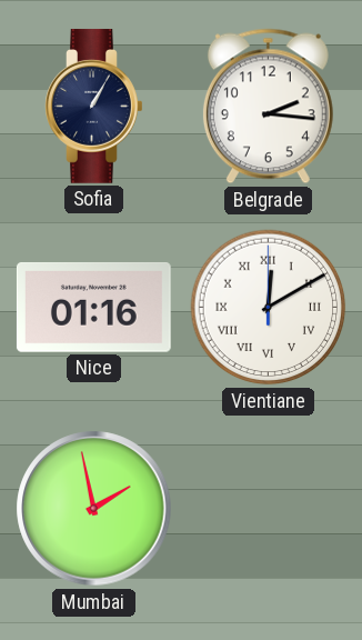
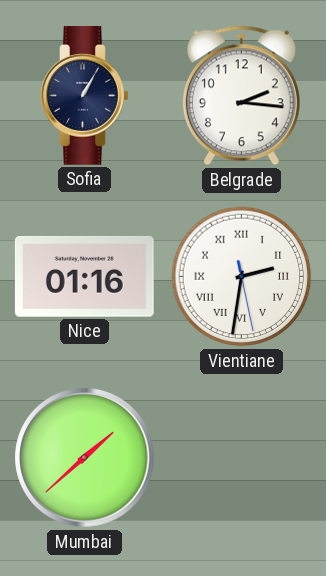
Vientiane: 12:10 -> 2:31 (242, 277)
Mumbai: 1:58 -> 1:38 (85, 458)
